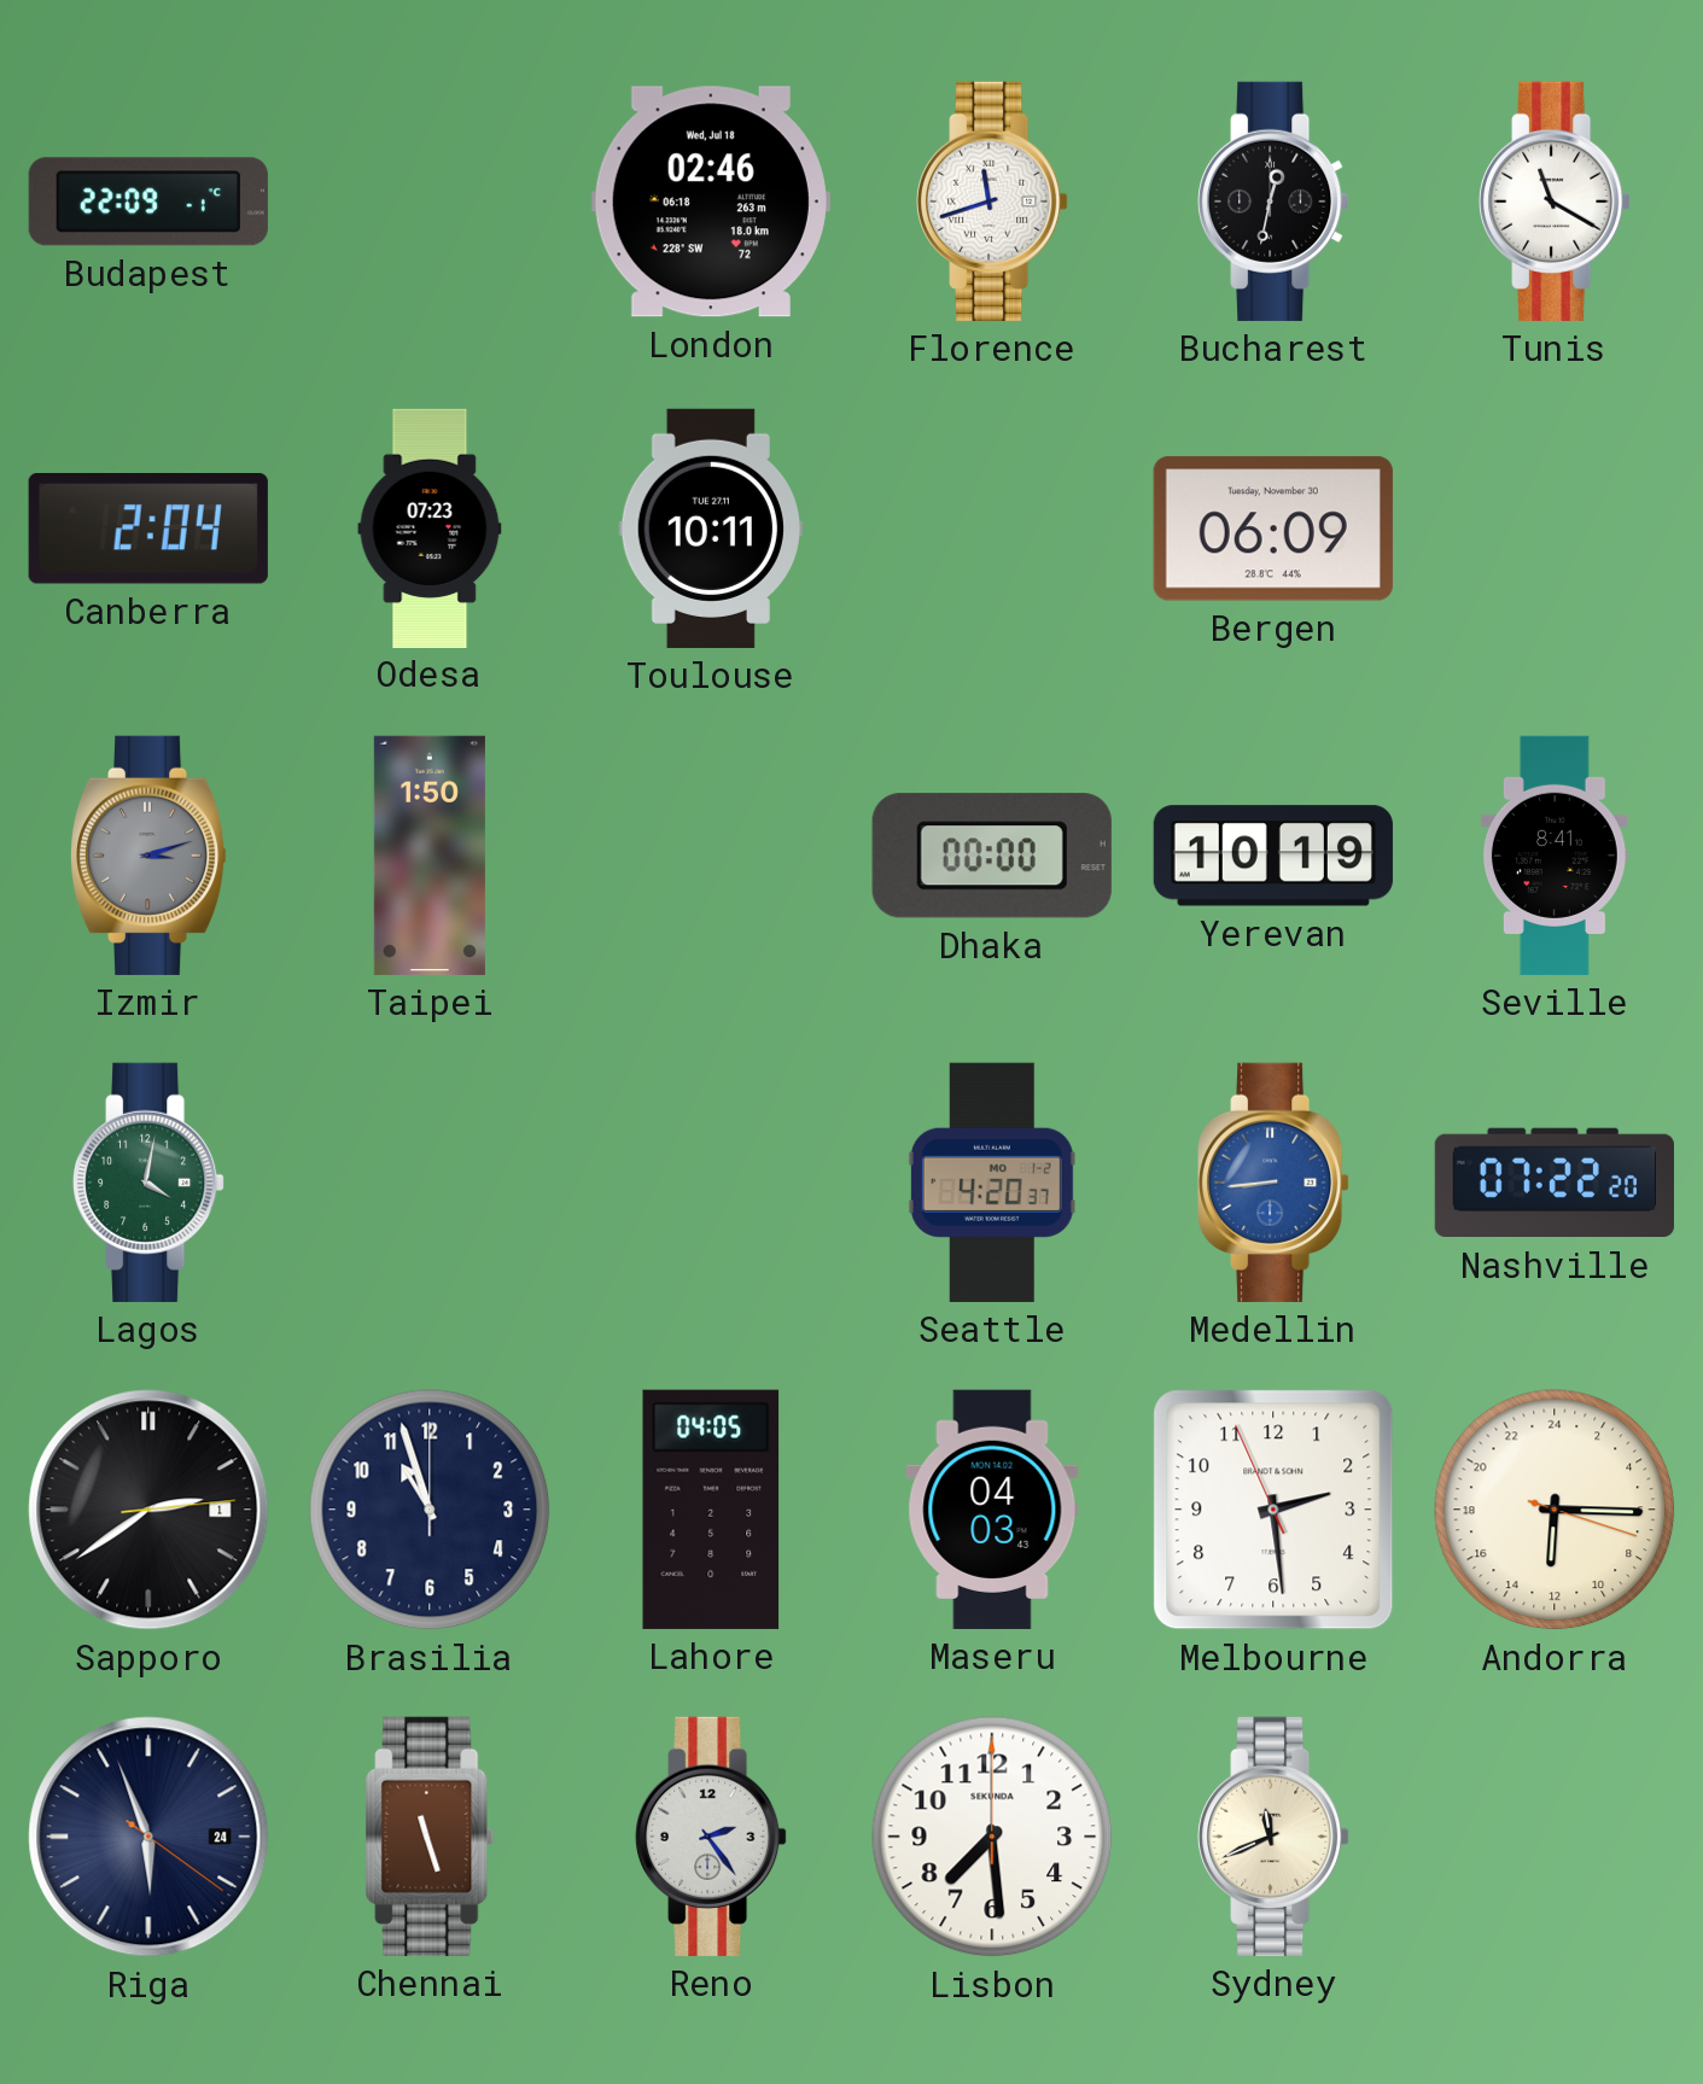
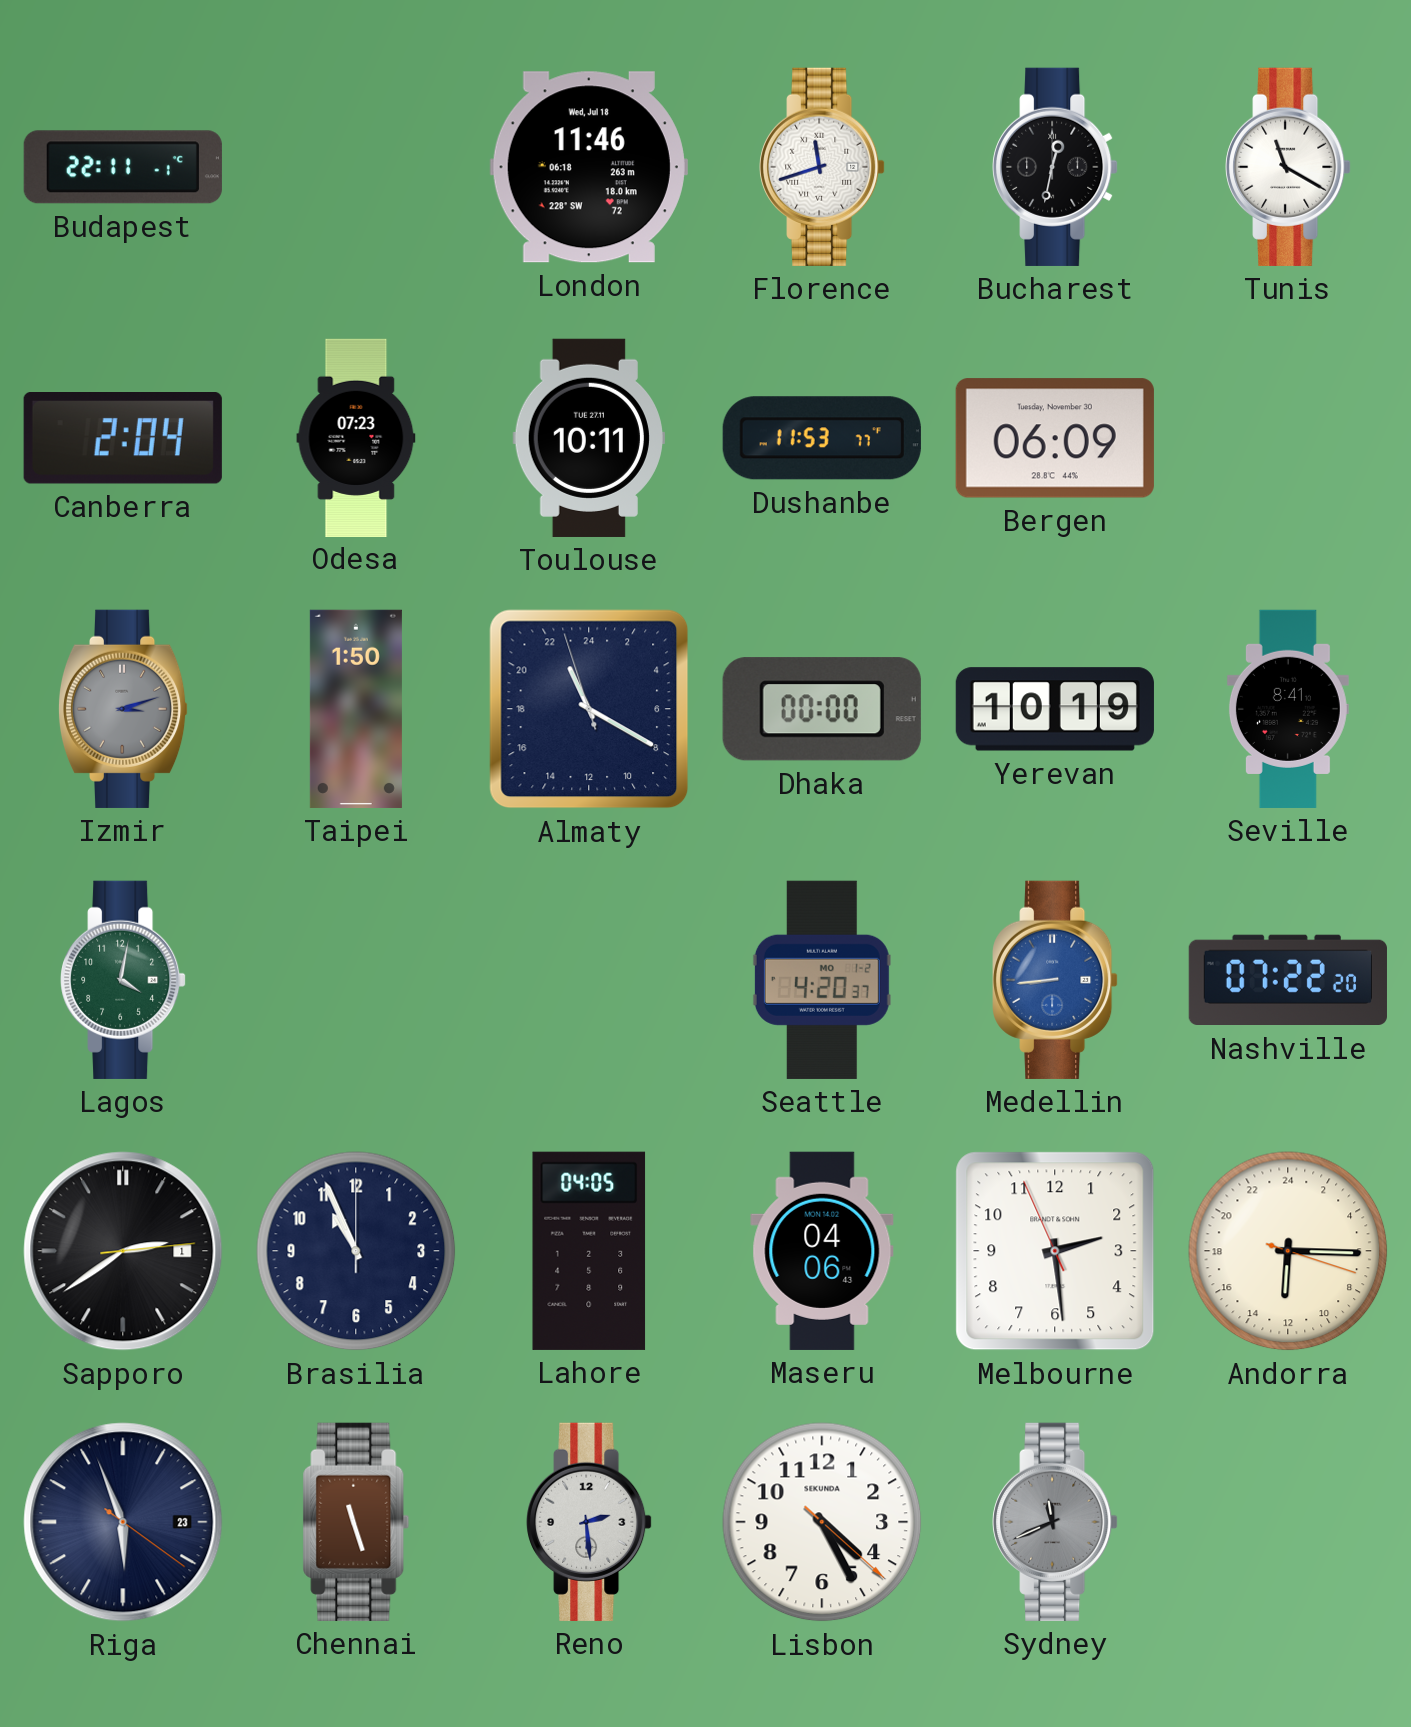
Budapest: 22:09 -> 22:11 (123, 167)
London: 02:46 -> 11:46 (589, 167)
Dushanbe: none -> 11:53 (822, 438)
Almaty: none -> 22:19 (589, 709)
Brasilia: 10:57 -> 10:56 (356, 1251)
Maseru: 04:03 -> 04:06 (822, 1251)
Riga date: 24 -> 23 (123, 1522)
Reno: 2:24 -> 2:29 (589, 1522)
Lisbon: 7:29 -> 4:25 (822, 1522)
Sydney dial: cream -> grey (1055, 1522)
